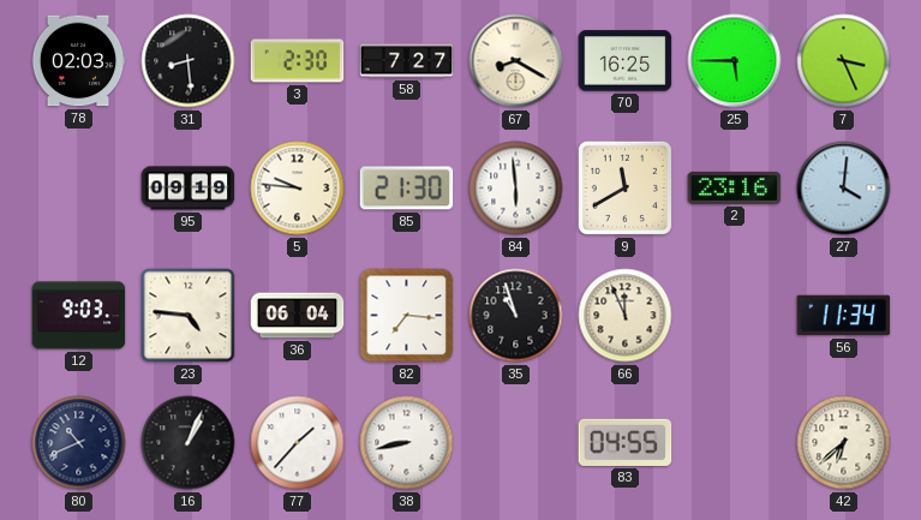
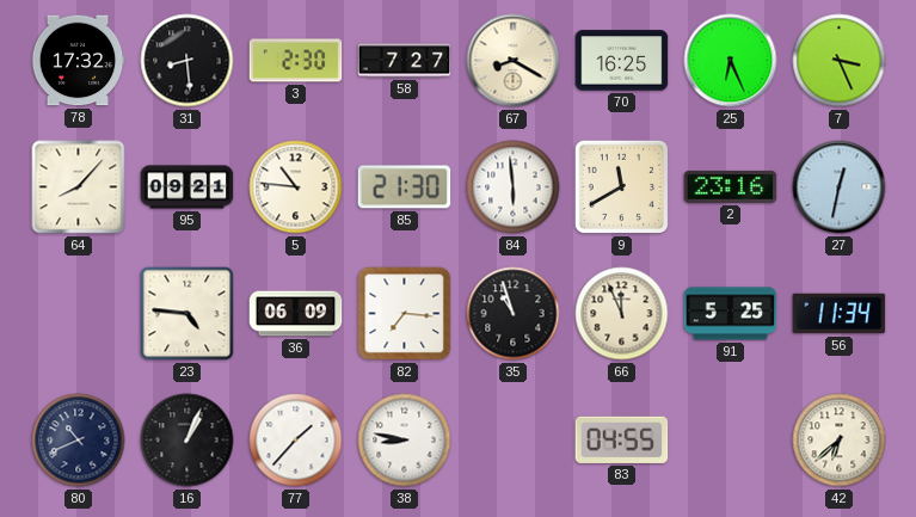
78: 02:03 -> 17:32 (78, 61)
25: 5:45 -> 6:26 (731, 61)
64: none -> 8:07 (79, 187)
95: 09:19 -> 09:21 (187, 187)
5: 9:46 -> 10:46 (296, 187)
27: 4:01 -> 12:32 (840, 187)
12: 9:03 -> none (79, 316)
36: 06:04 -> 06:09 (296, 314)
91: none -> 5:25 (731, 314)
38: 8:43 -> 8:47 (405, 441)
